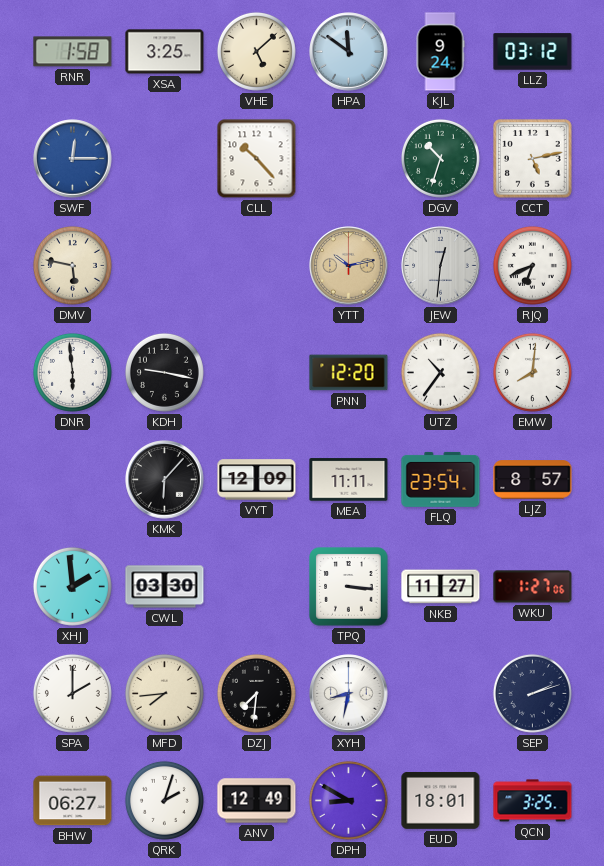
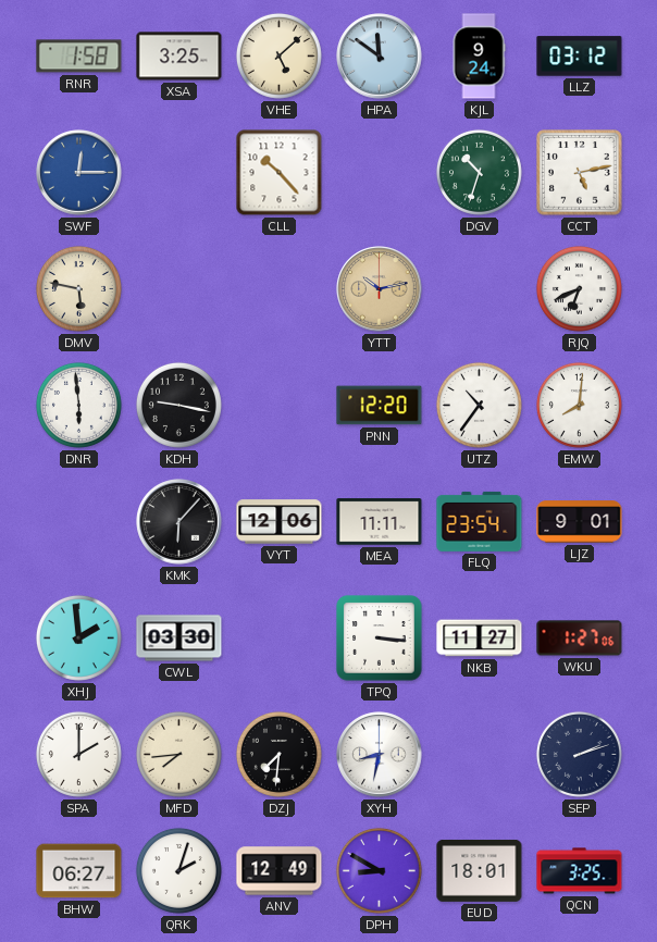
JEW: 12:31 -> none (441, 266)
VYT: 12:09 -> 12:06 (280, 522)
LJZ: 8:57 -> 9:01 (580, 522)
